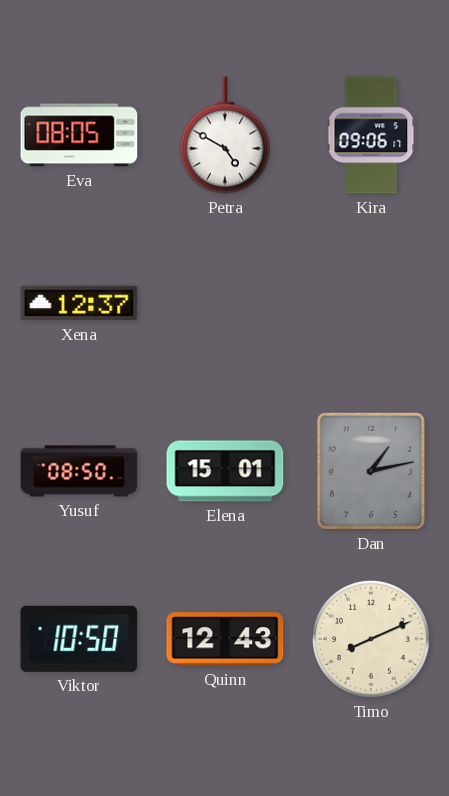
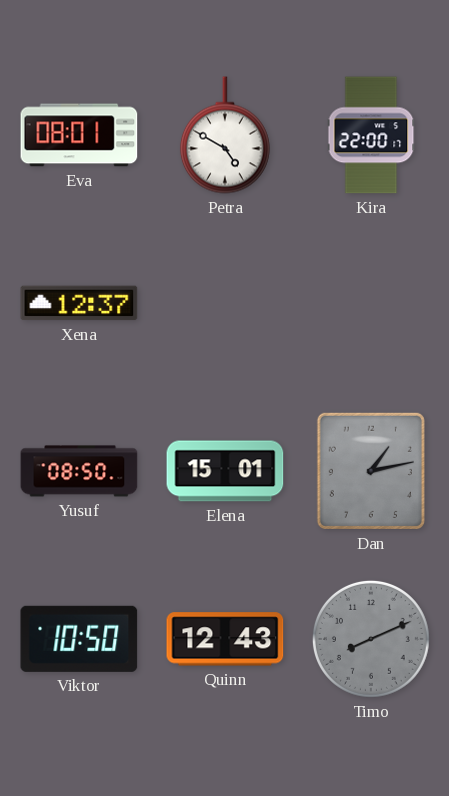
Eva: 08:05 -> 08:01 (79, 135)
Kira: 09:06 -> 22:00 (371, 135)
Timo dial: cream -> grey (371, 639)
